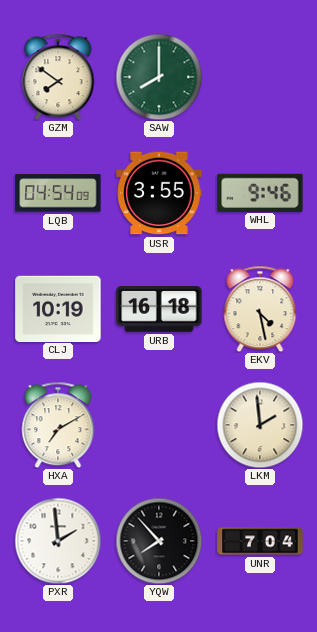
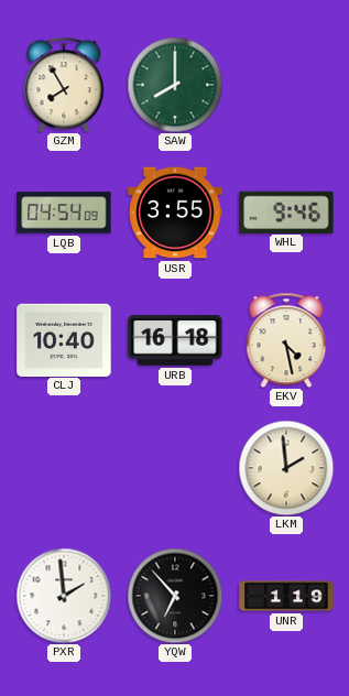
GZM: 7:51 -> 7:55 (64, 85)
CLJ: 10:19 -> 10:40 (64, 339)
HXA: 7:10 -> none (58, 425)
YQW: 7:53 -> 6:53 (175, 596)
UNR: 7:04 -> 1:19 (286, 596)
